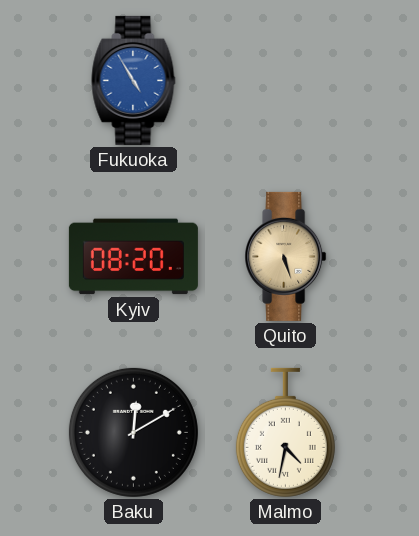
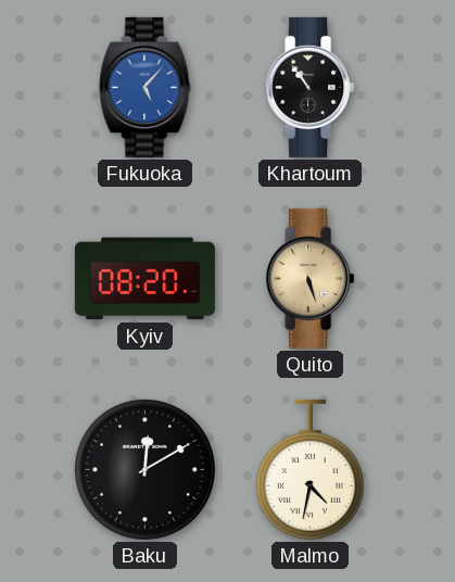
Fukuoka: 4:55 -> 5:07 (146, 87)
Khartoum: none -> 10:54 (311, 87)
